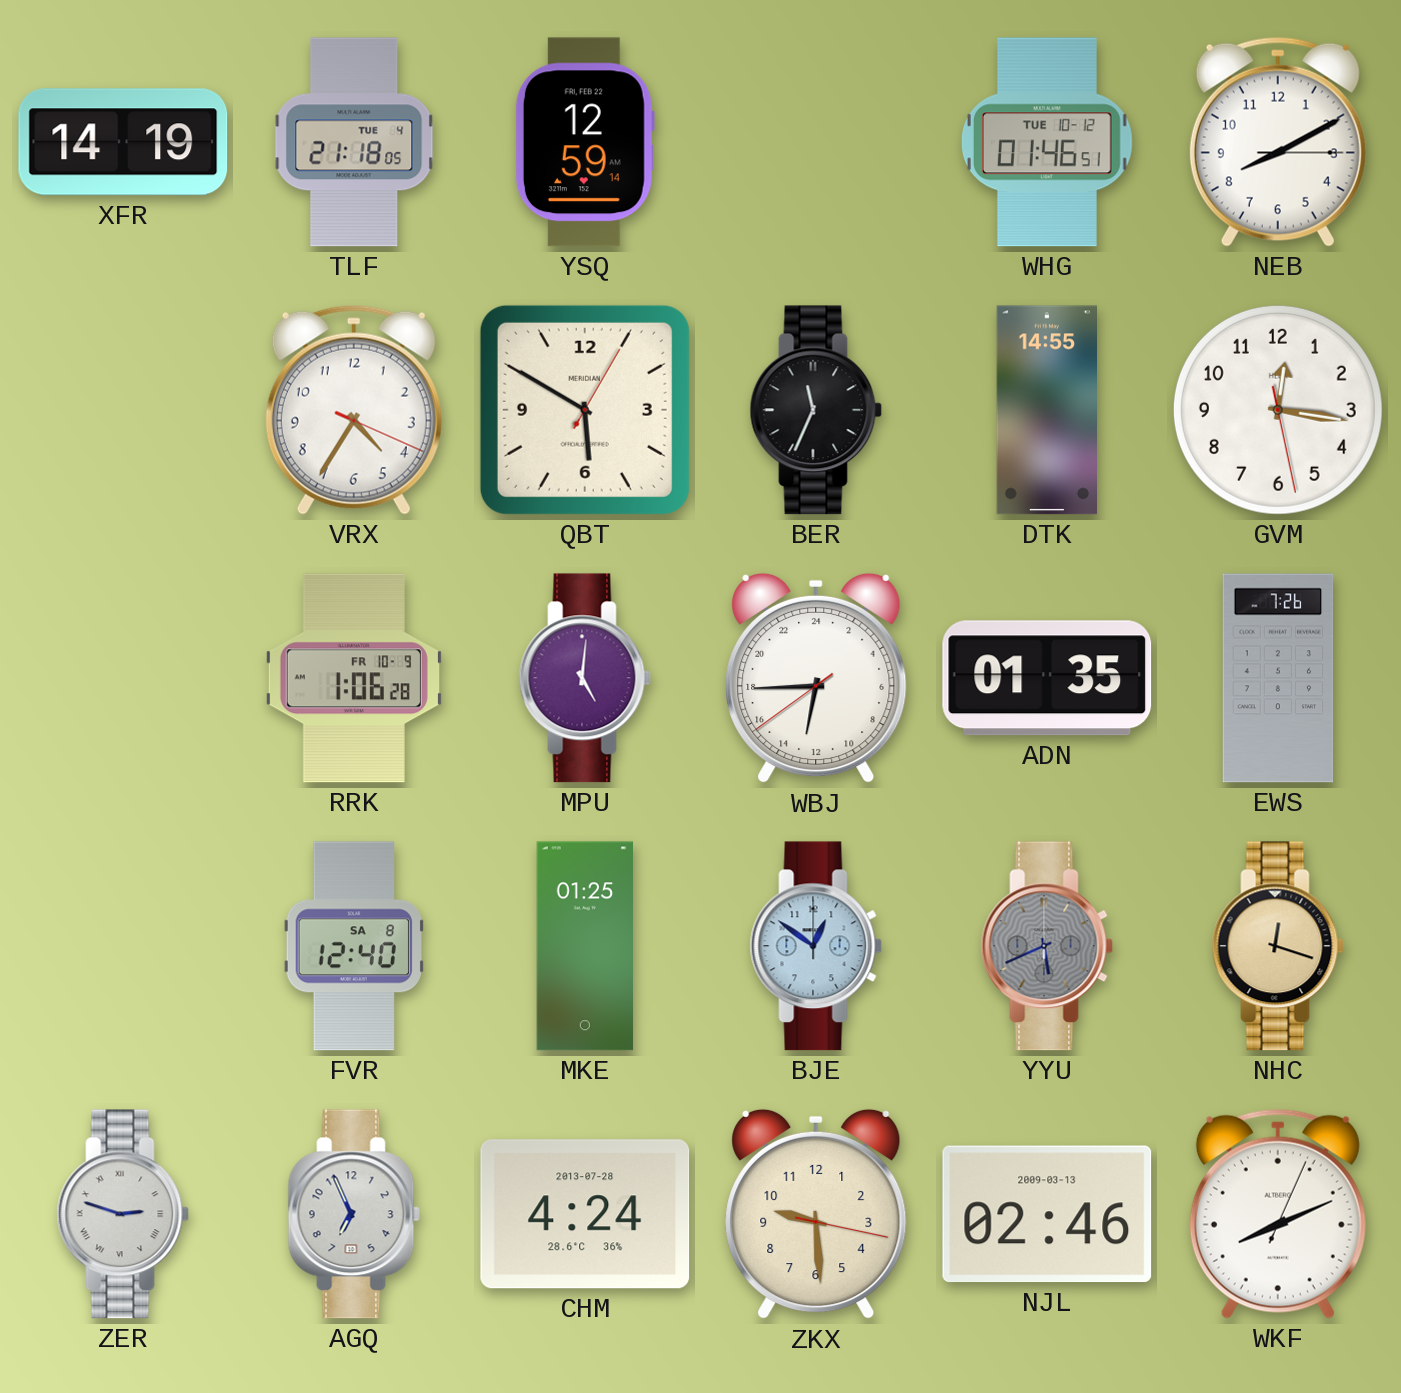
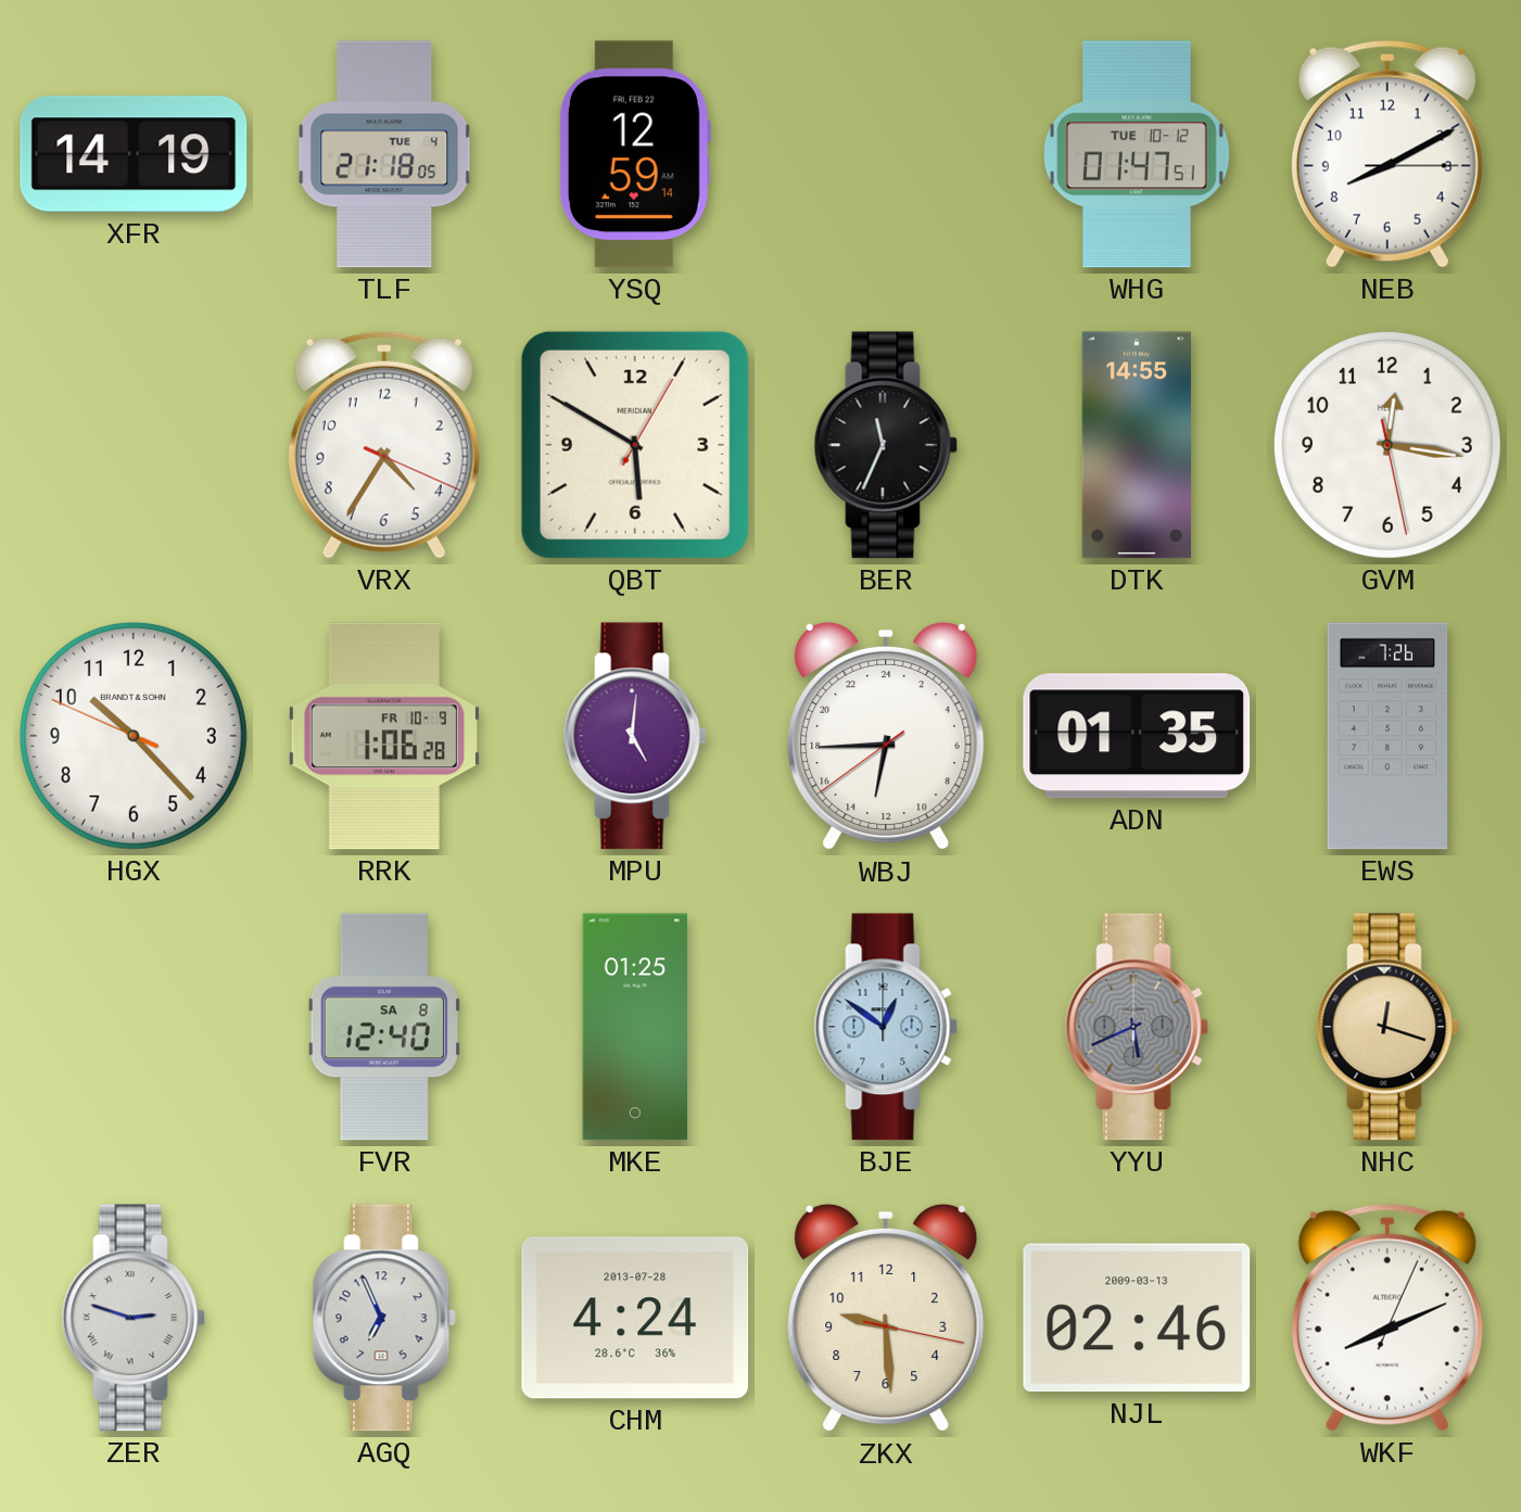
WHG: 01:46 -> 01:47 (1137, 154)
HGX: none -> 10:22 (134, 736)
